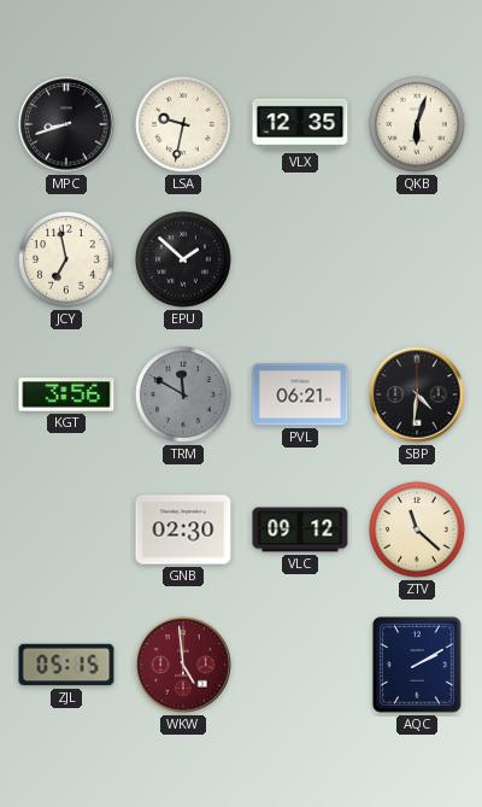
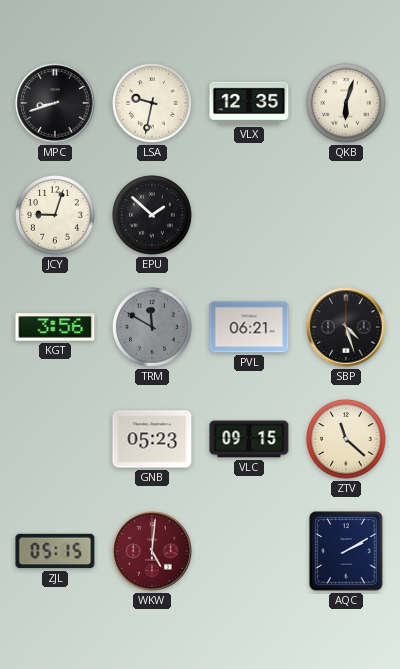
JCY: 6:58 -> 9:03 (56, 216)
SBP: 4:31 -> 4:27 (346, 327)
GNB: 02:30 -> 05:23 (152, 439)
VLC: 09:12 -> 09:15 (249, 439)
WKW: 4:59 -> 5:01 (152, 551)
